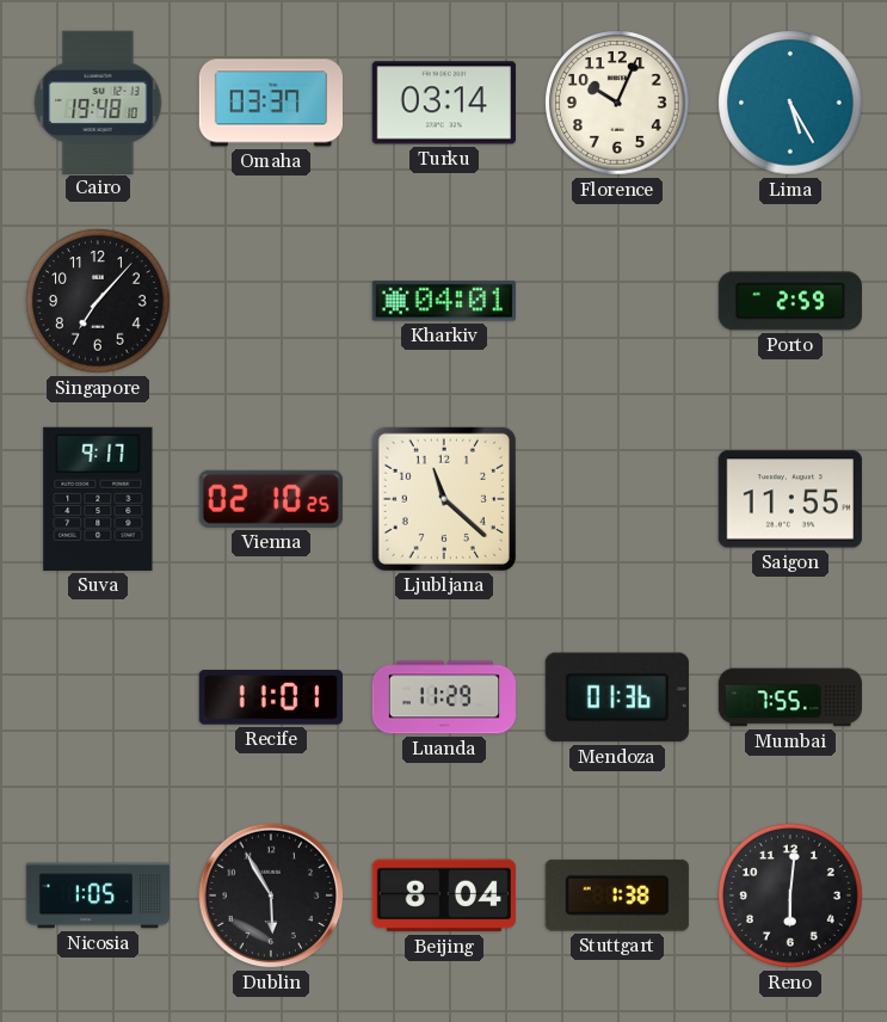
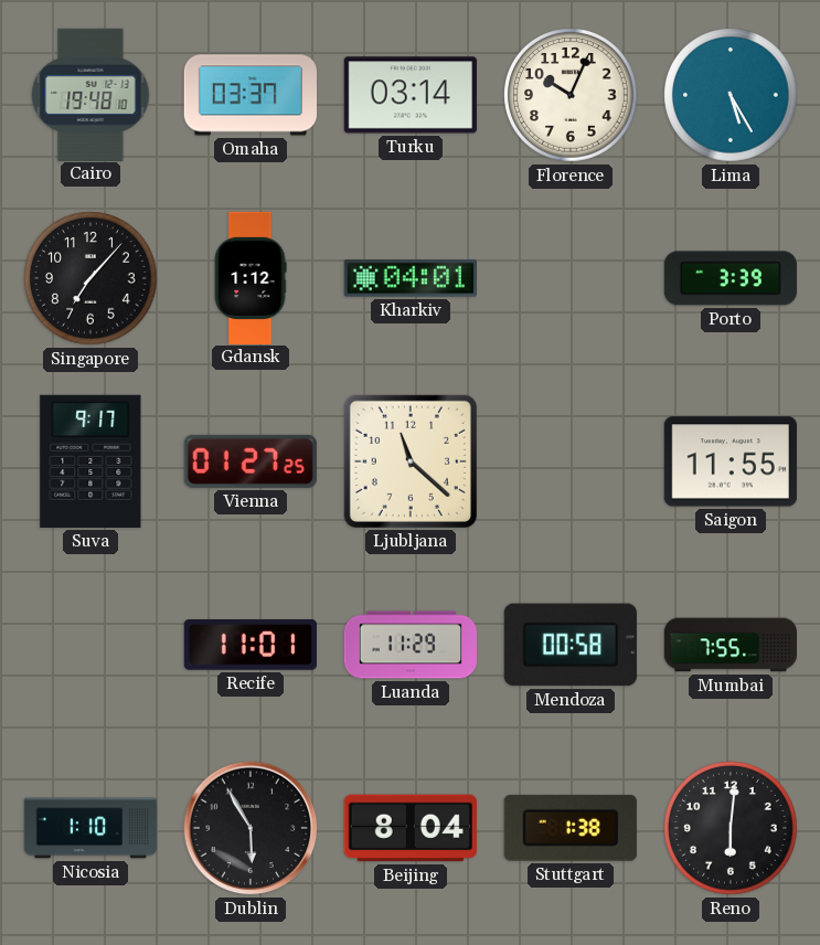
Gdansk: none -> 1:12 (251, 277)
Porto: 2:59 -> 3:39 (731, 278)
Vienna: 02:10 -> 01:27 (251, 461)
Mendoza: 01:36 -> 00:58 (571, 645)
Nicosia: 1:05 -> 1:10 (90, 828)
